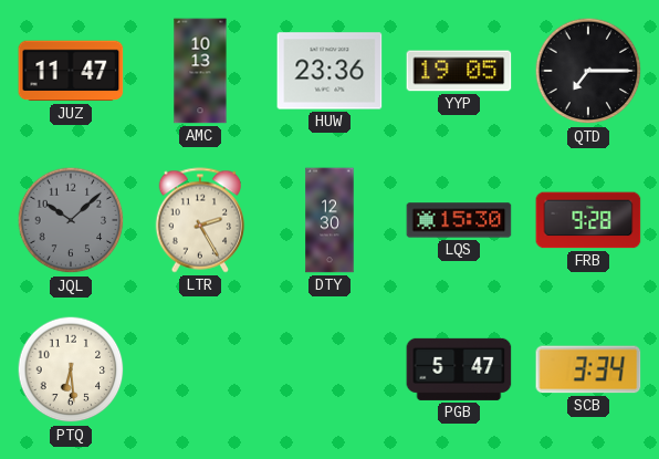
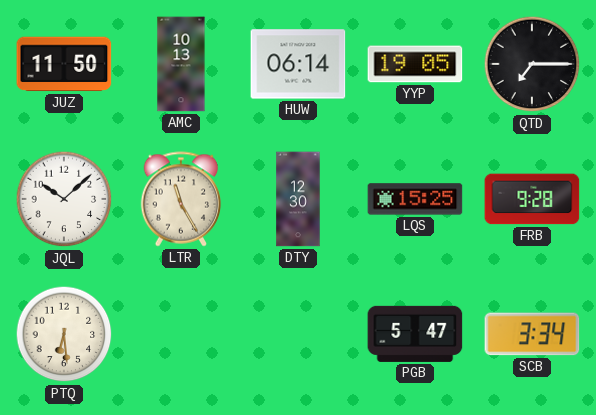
JUZ: 11:47 -> 11:50 (64, 64)
HUW: 23:36 -> 06:14 (298, 64)
JQL dial: grey -> white (64, 199)
LTR: 2:25 -> 11:25 (181, 199)
LQS: 15:30 -> 15:25 (415, 199)
